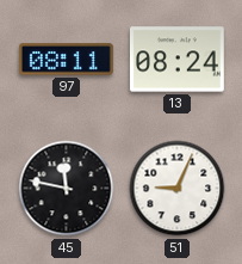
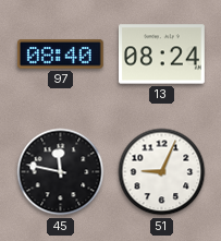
97: 08:11 -> 08:40 (60, 55)
